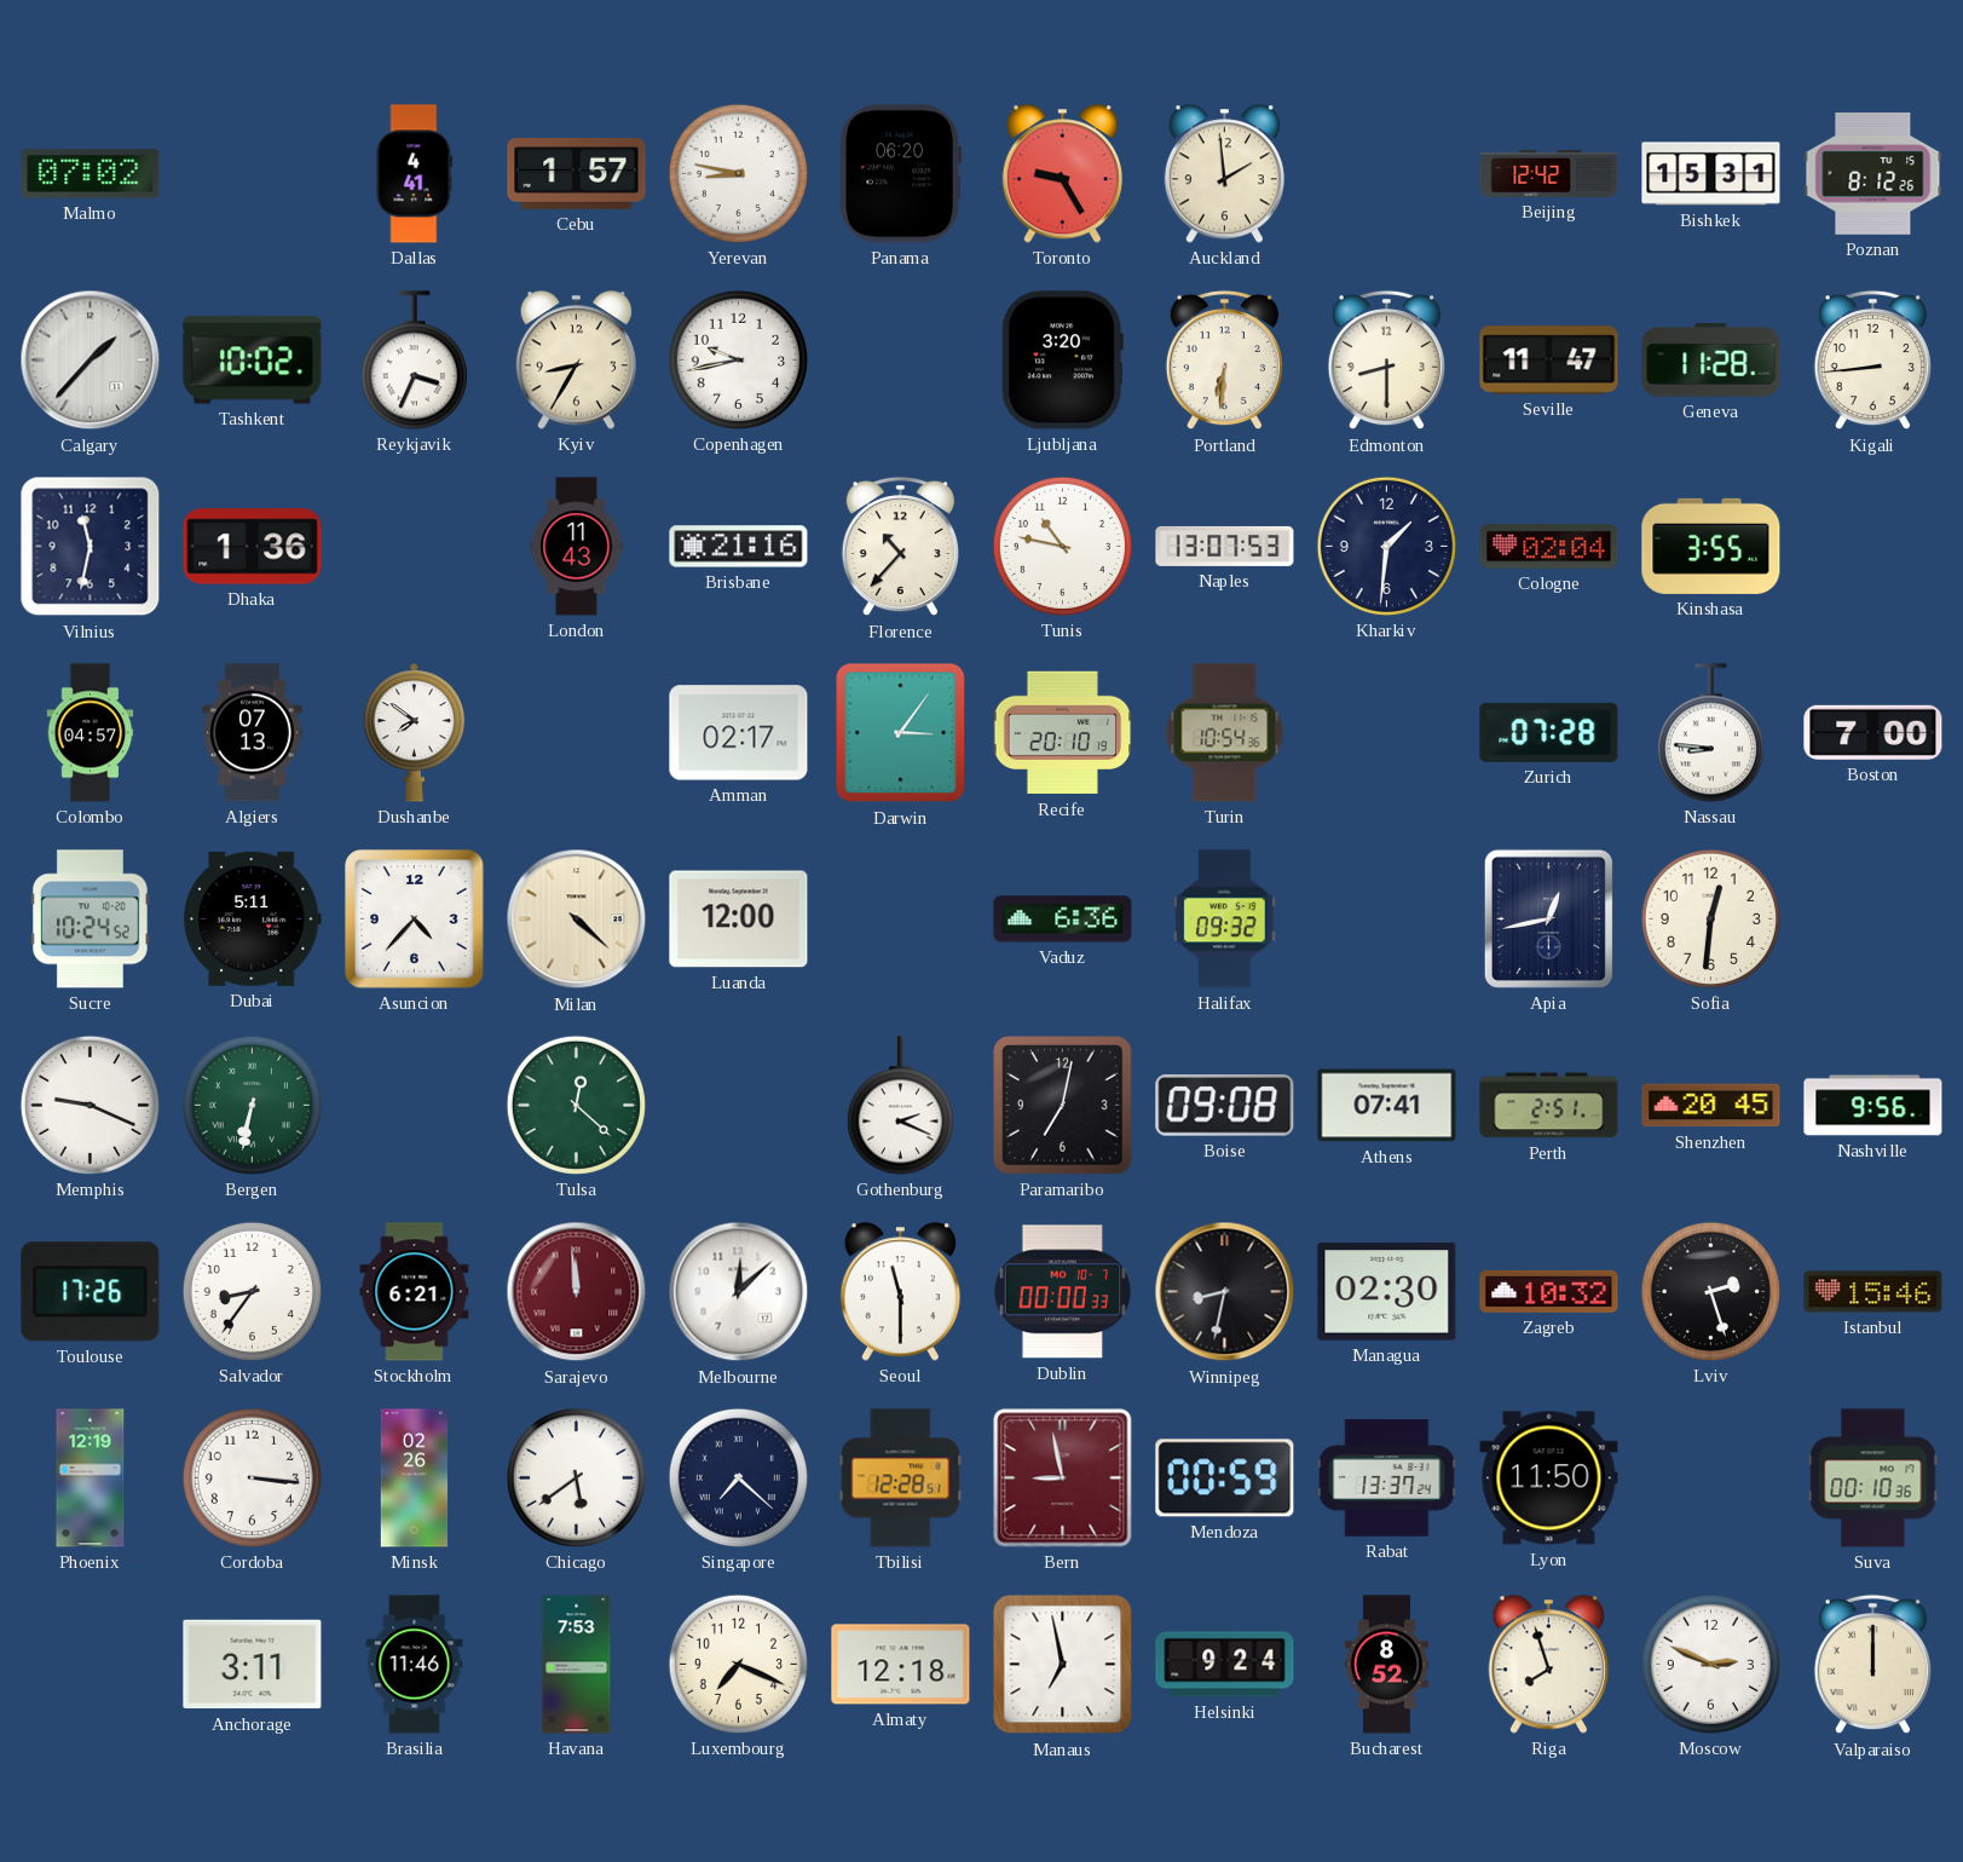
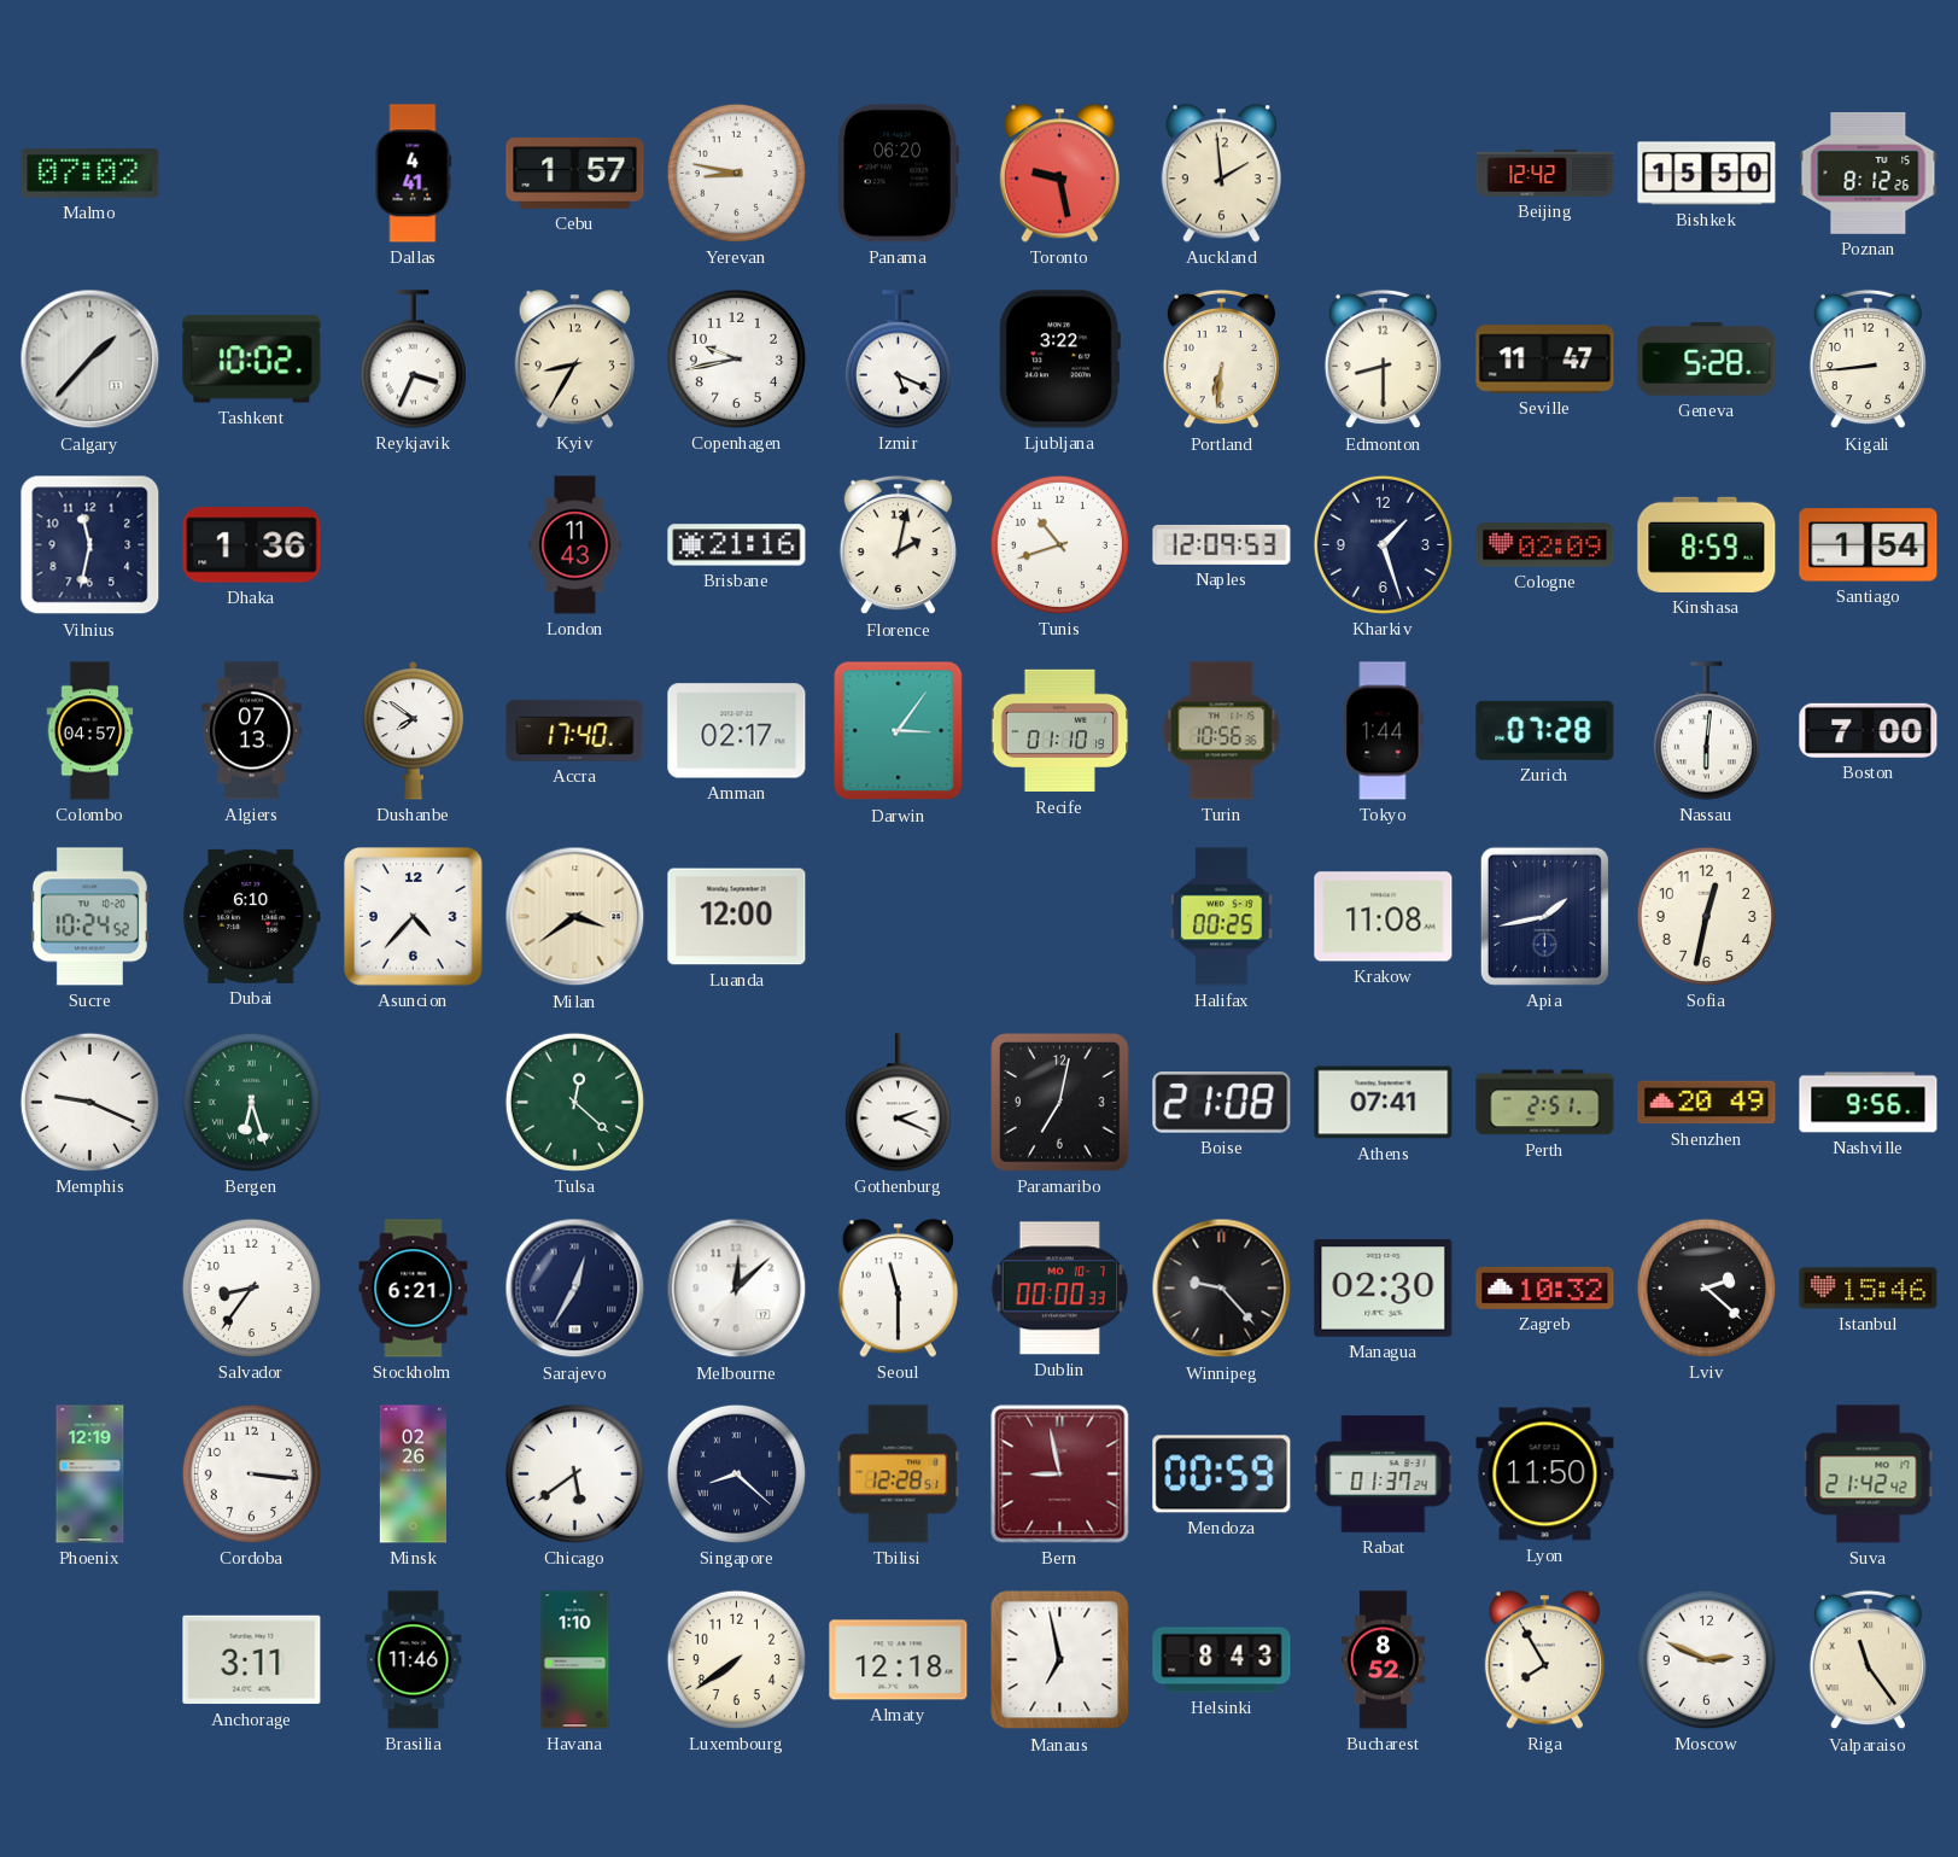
Toronto: 9:25 -> 9:28 (1059, 174)
Bishkek: 15:31 -> 15:50 (1707, 174)
Izmir: none -> 5:19 (898, 360)
Ljubljana: 3:20 -> 3:22 (1059, 360)
Geneva: 11:28 -> 5:28 (1707, 360)
Florence: 10:37 -> 2:02 (898, 545)
Tunis: 10:47 -> 10:42 (1059, 544)
Naples: 13:07 -> 12:09 (1222, 544)
Kharkiv: 1:31 -> 1:27 (1383, 544)
Cologne: 02:04 -> 02:09 (1545, 545)
Kinshasa: 3:55 -> 8:59 (1707, 544)
Santiago: none -> 1:54 (1869, 545)
Accra: none -> 17:40 (575, 730)
Recife: 20:10 -> 01:10 (1060, 731)
Turin: 10:54 -> 10:56 (1222, 731)
Tokyo: none -> 1:44 (1384, 731)
Nassau: 8:46 -> 6:01 (1706, 731)
Dubai: 5:11 -> 6:10 (251, 916)
Milan: 4:22 -> 3:39 (575, 917)
Vaduz: 6:36 -> none (1063, 920)
Halifax: 09:32 -> 00:25 (1222, 917)
Krakow: none -> 11:08 (1384, 917)
Apia: 12:43 -> 1:43 (1544, 916)
Sofia: 12:31 -> 12:32 (1706, 916)
Bergen: 6:32 -> 6:27 (251, 1102)
Boise: 09:08 -> 21:08 (1222, 1103)
Shenzhen: 20:45 -> 20:49 (1707, 1103)
Toulouse: 17:26 -> none (91, 1292)
Sarajevo: 11:59 -> 12:35 (575, 1289)
Sarajevo dial: burgundy -> navy (575, 1289)
Winnipeg: 8:32 -> 9:23 (1222, 1289)
Lviv: 2:27 -> 2:22 (1706, 1287)
Singapore: 7:22 -> 8:22 (736, 1473)
Rabat: 13:37 -> 01:37 (1384, 1474)
Suva: 00:10 -> 21:42 (1869, 1474)
Havana: 7:53 -> 1:10 (575, 1660)
Luxembourg: 7:19 -> 7:39 (736, 1659)
Helsinki: 9:24 -> 8:43 (1222, 1660)
Riga: 7:57 -> 7:55 (1544, 1660)
Valparaiso: 12:00 -> 11:24 (1868, 1660)
